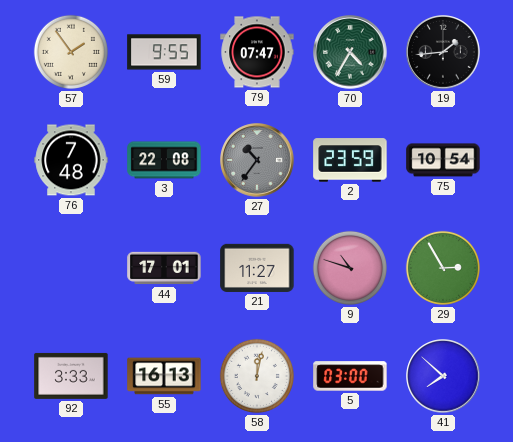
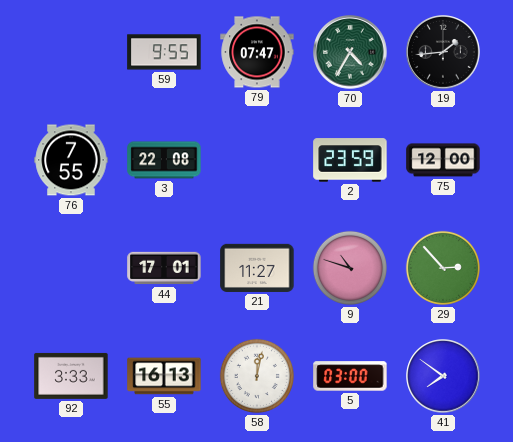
57: 1:54 -> none (71, 52)
76: 7:48 -> 7:55 (71, 160)
27: 10:36 -> none (257, 160)
75: 10:54 -> 12:00 (443, 160)
29: 2:55 -> 2:53 (443, 268)
41: 7:52 -> 7:51 (443, 376)
